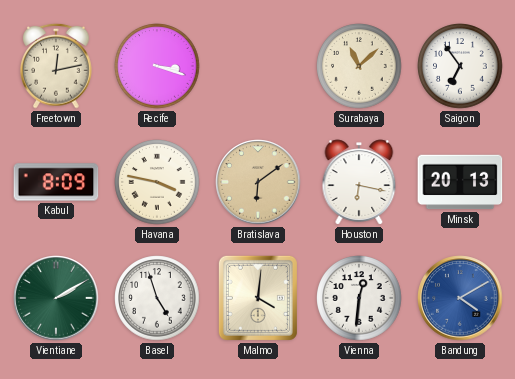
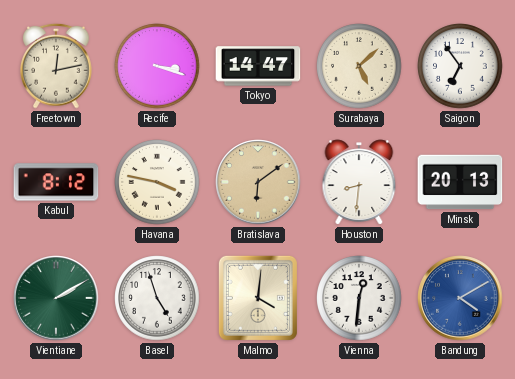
Tokyo: none -> 14:47 (258, 66)
Surabaya: 11:08 -> 5:08 (359, 66)
Kabul: 8:09 -> 8:12 (56, 182)
Houston: 6:17 -> 8:31 (359, 182)
